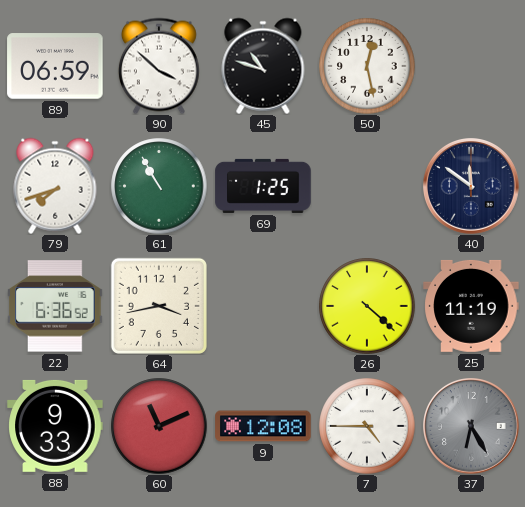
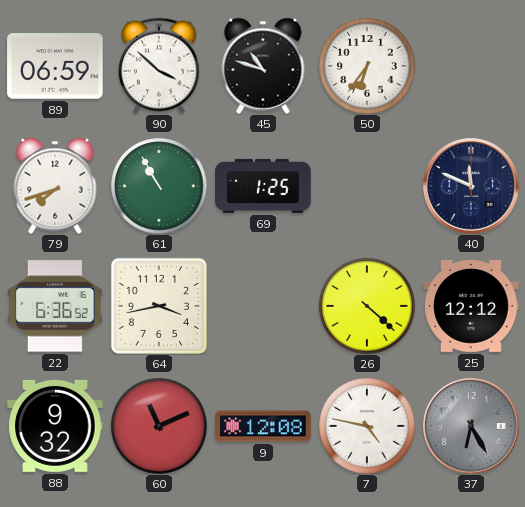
50: 12:28 -> 6:36 (367, 66)
40: 11:51 -> 11:49 (471, 186)
25: 11:19 -> 12:12 (471, 306)
88: 9:33 -> 9:32 (55, 426)
7: 4:45 -> 4:47 (367, 426)
